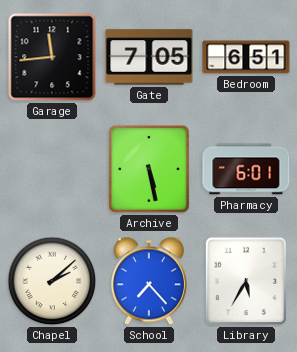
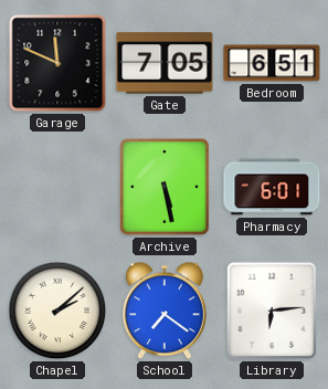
Garage: 11:44 -> 11:49 (57, 63)
School: 7:23 -> 7:21 (165, 311)
Library: 5:35 -> 6:14 (271, 311)
